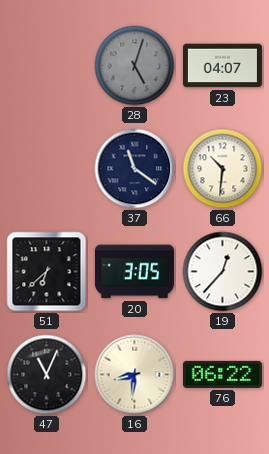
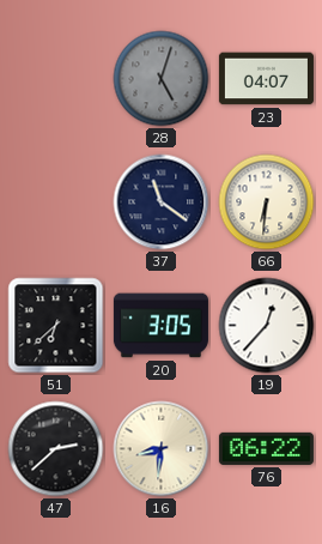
66: 10:31 -> 6:31 (267, 203)
47: 11:04 -> 2:38 (56, 449)
